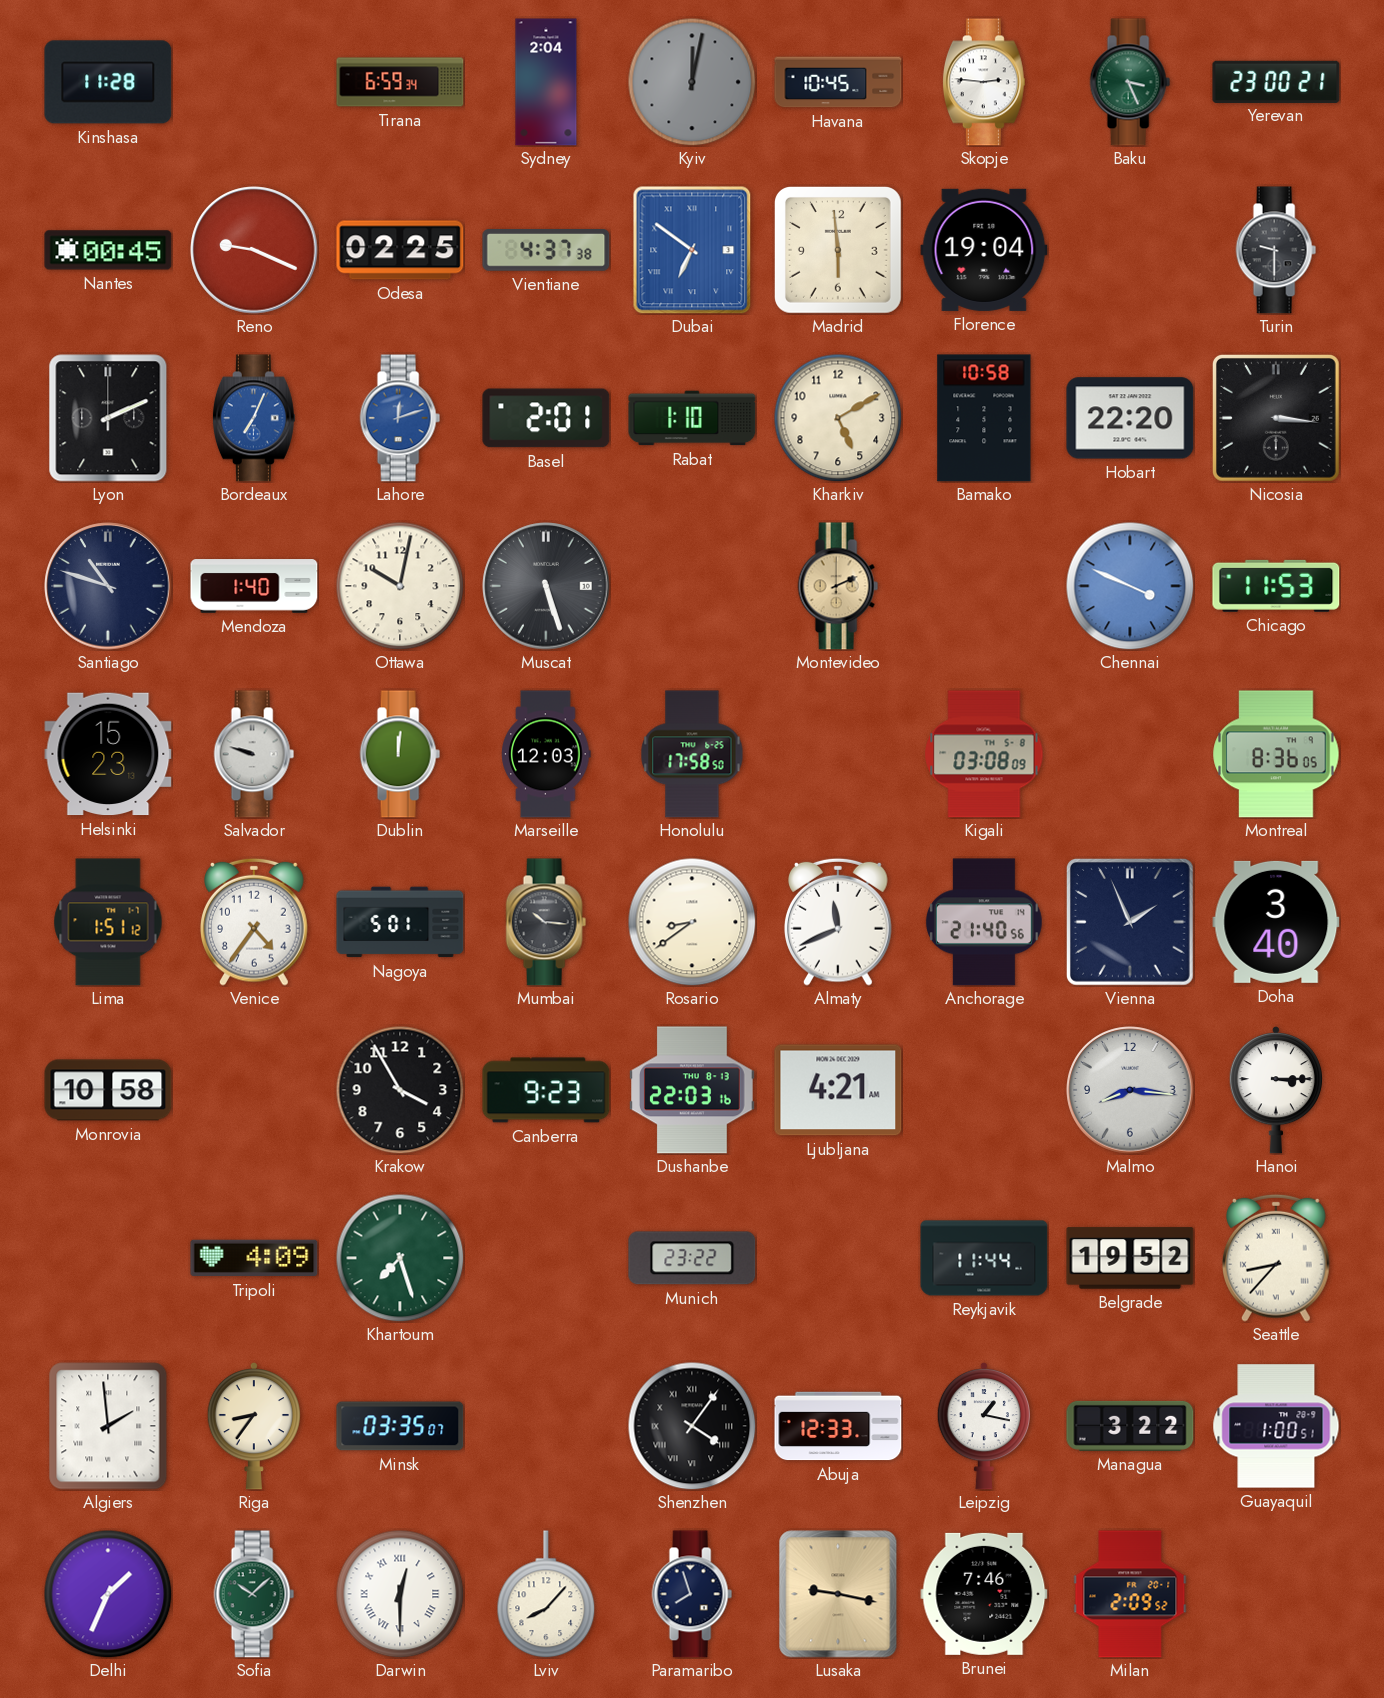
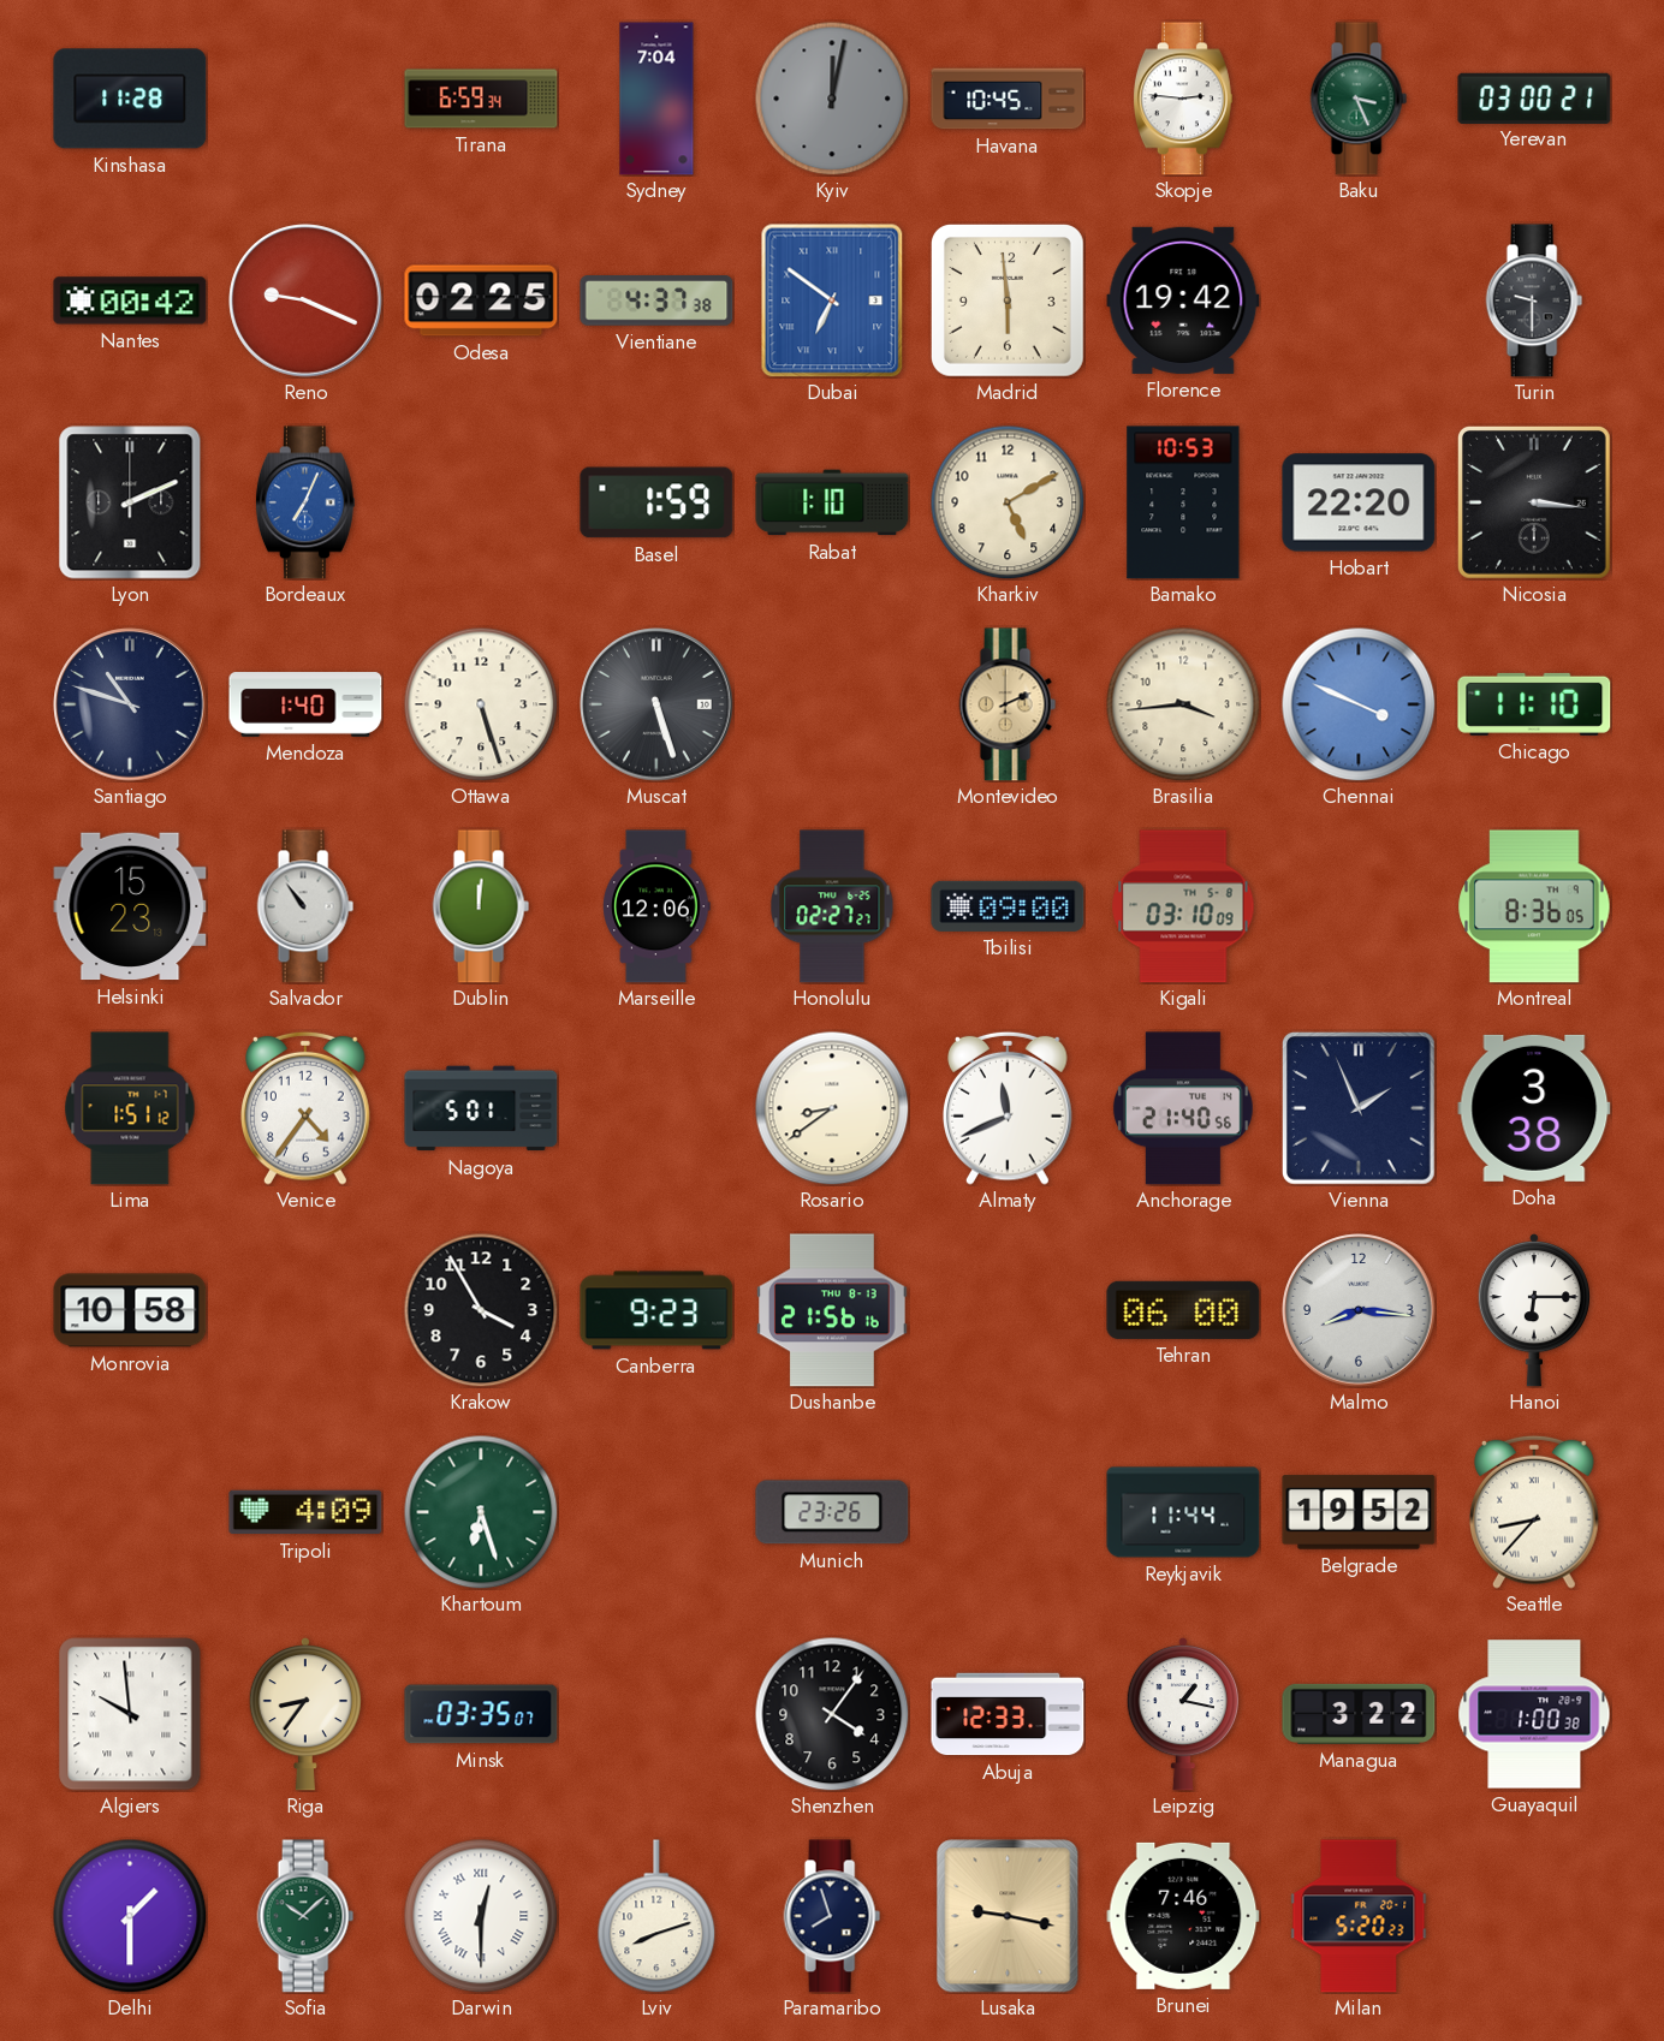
Sydney: 2:04 -> 7:04 (656, 99)
Yerevan: 23:00 -> 03:00 (1534, 97)
Nantes: 00:45 -> 00:42 (130, 301)
Florence: 19:04 -> 19:42 (1183, 301)
Lahore: 12:12 -> none (400, 418)
Basel: 2:01 -> 1:59 (656, 502)
Bamako: 10:58 -> 10:53 (1183, 502)
Ottawa: 10:02 -> 5:27 (481, 704)
Brasilia: none -> 3:44 (1183, 704)
Chicago: 11:53 -> 11:10 (1534, 704)
Salvador: 9:48 -> 10:54 (305, 906)
Marseille: 12:03 -> 12:06 (656, 906)
Honolulu: 17:58 -> 02:27 (832, 906)
Tbilisi: none -> 09:00 (1008, 906)
Kigali: 03:08 -> 03:10 (1183, 906)
Mumbai: 10:16 -> none (546, 922)
Doha: 3:40 -> 3:38 (1534, 1108)
Dushanbe: 22:03 -> 21:56 (833, 1310)
Ljubljana: 4:21 -> none (838, 1090)
Tehran: none -> 06:00 (1183, 1310)
Hanoi: 3:15 -> 6:15 (1533, 1310)
Khartoum: 7:27 -> 6:27 (481, 1512)
Munich: 23:22 -> 23:26 (832, 1512)
Algiers: 1:59 -> 9:59 (130, 1714)
Shenzhen numerals: Roman -> Arabic (832, 1714)
Guayaquil: 1:00:51 -> 1:00:38 (1534, 1714)
Delhi: 1:34 -> 1:30 (130, 1916)
Lviv: 8:07 -> 8:12 (656, 1916)
Milan: 2:09 -> 5:20 (1359, 1916)
